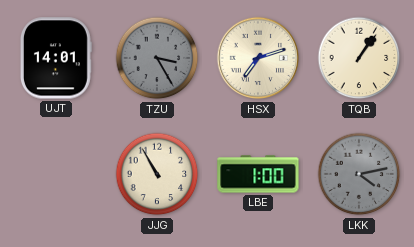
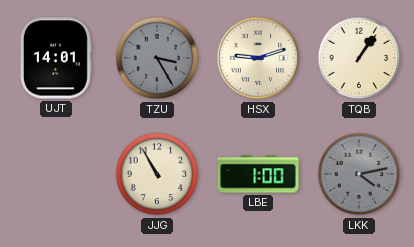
HSX: 7:12 -> 9:12 (258, 58)
